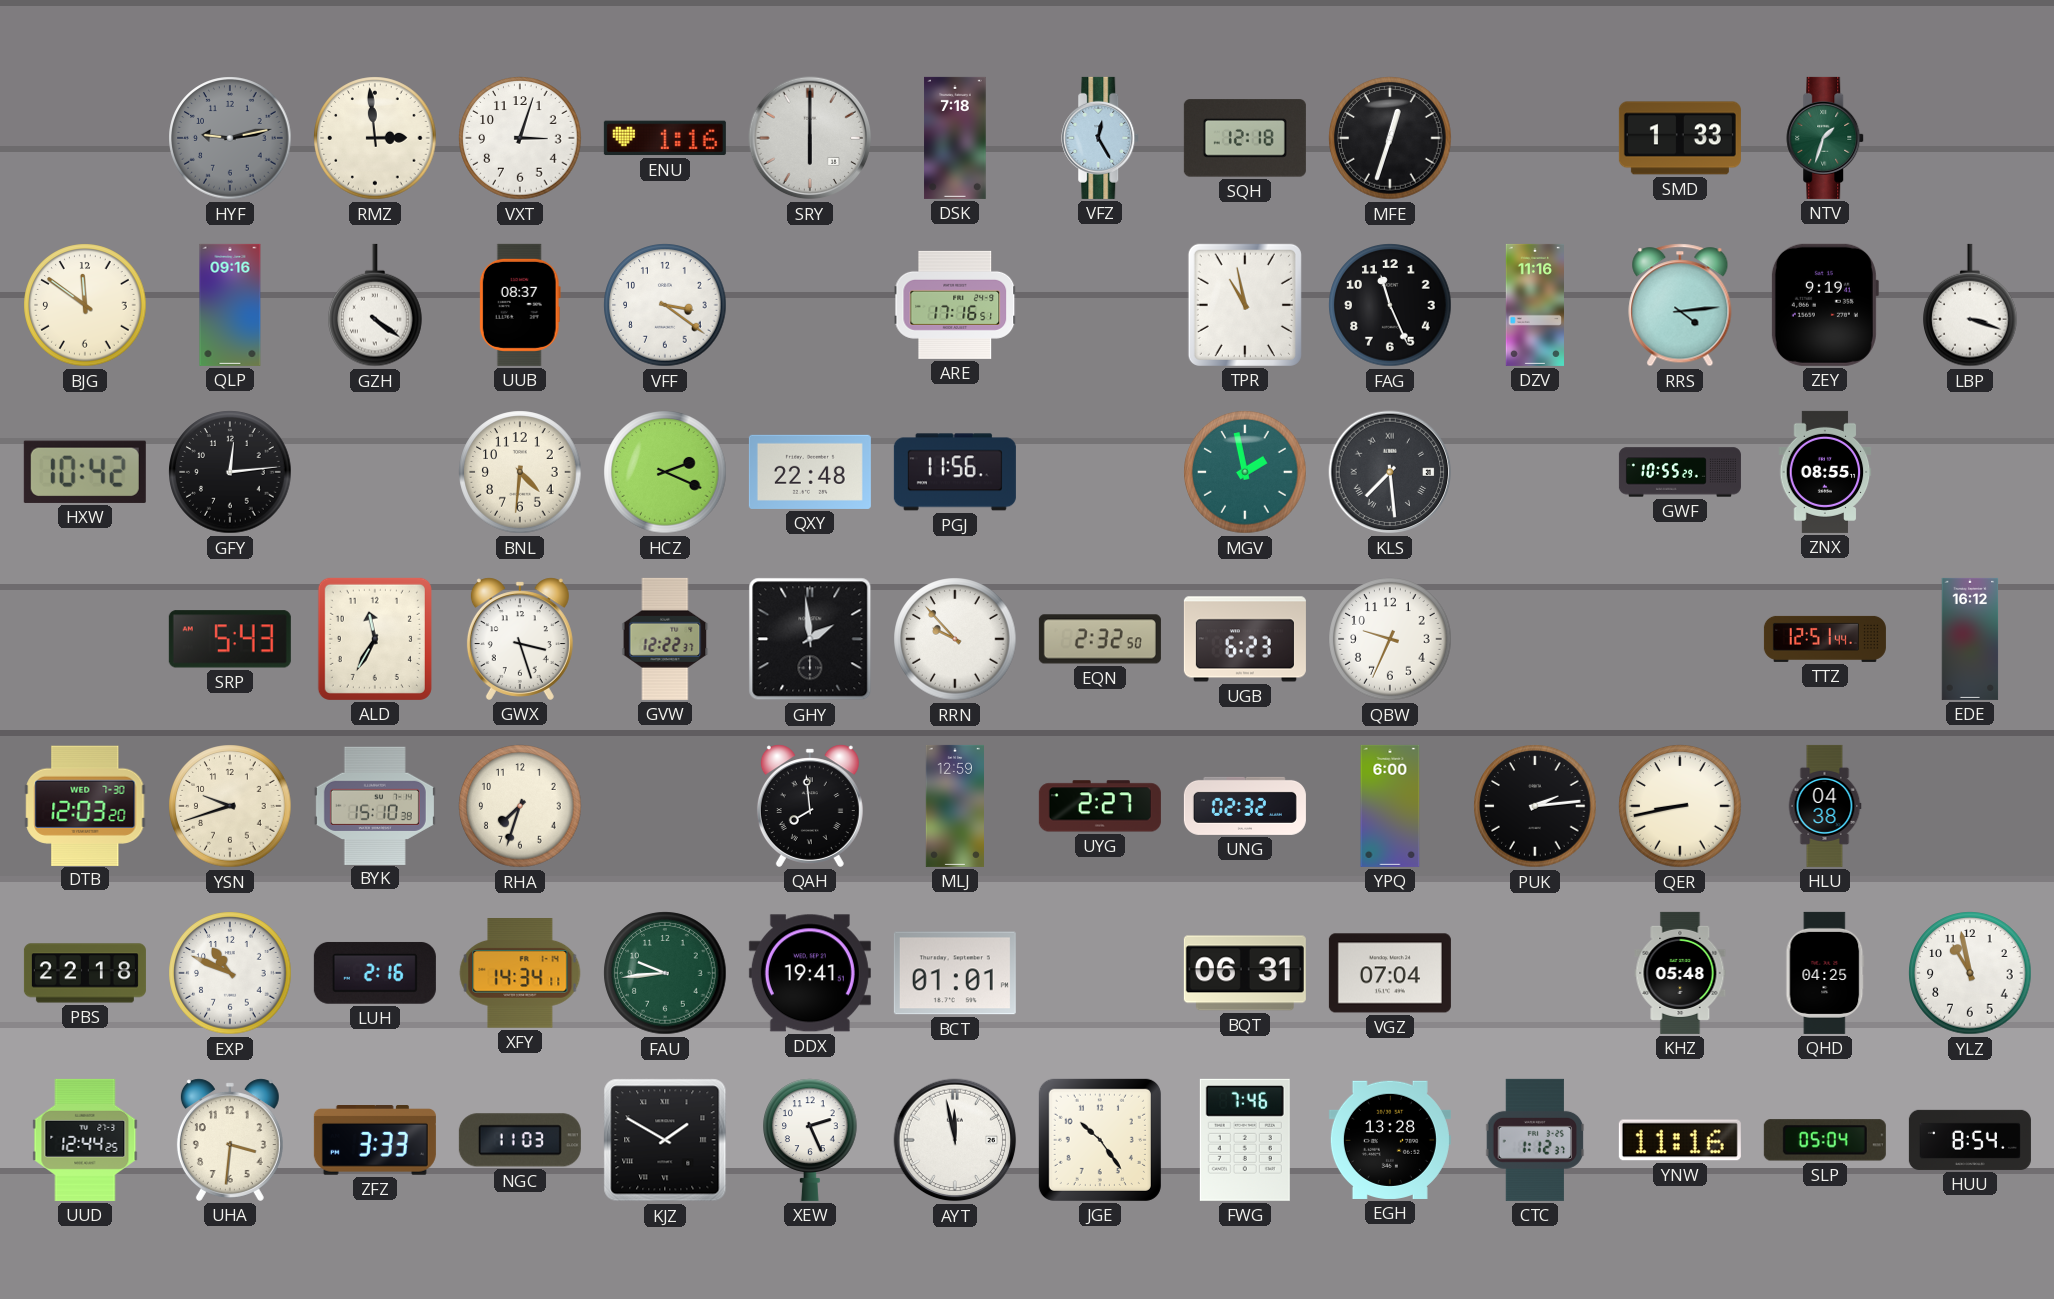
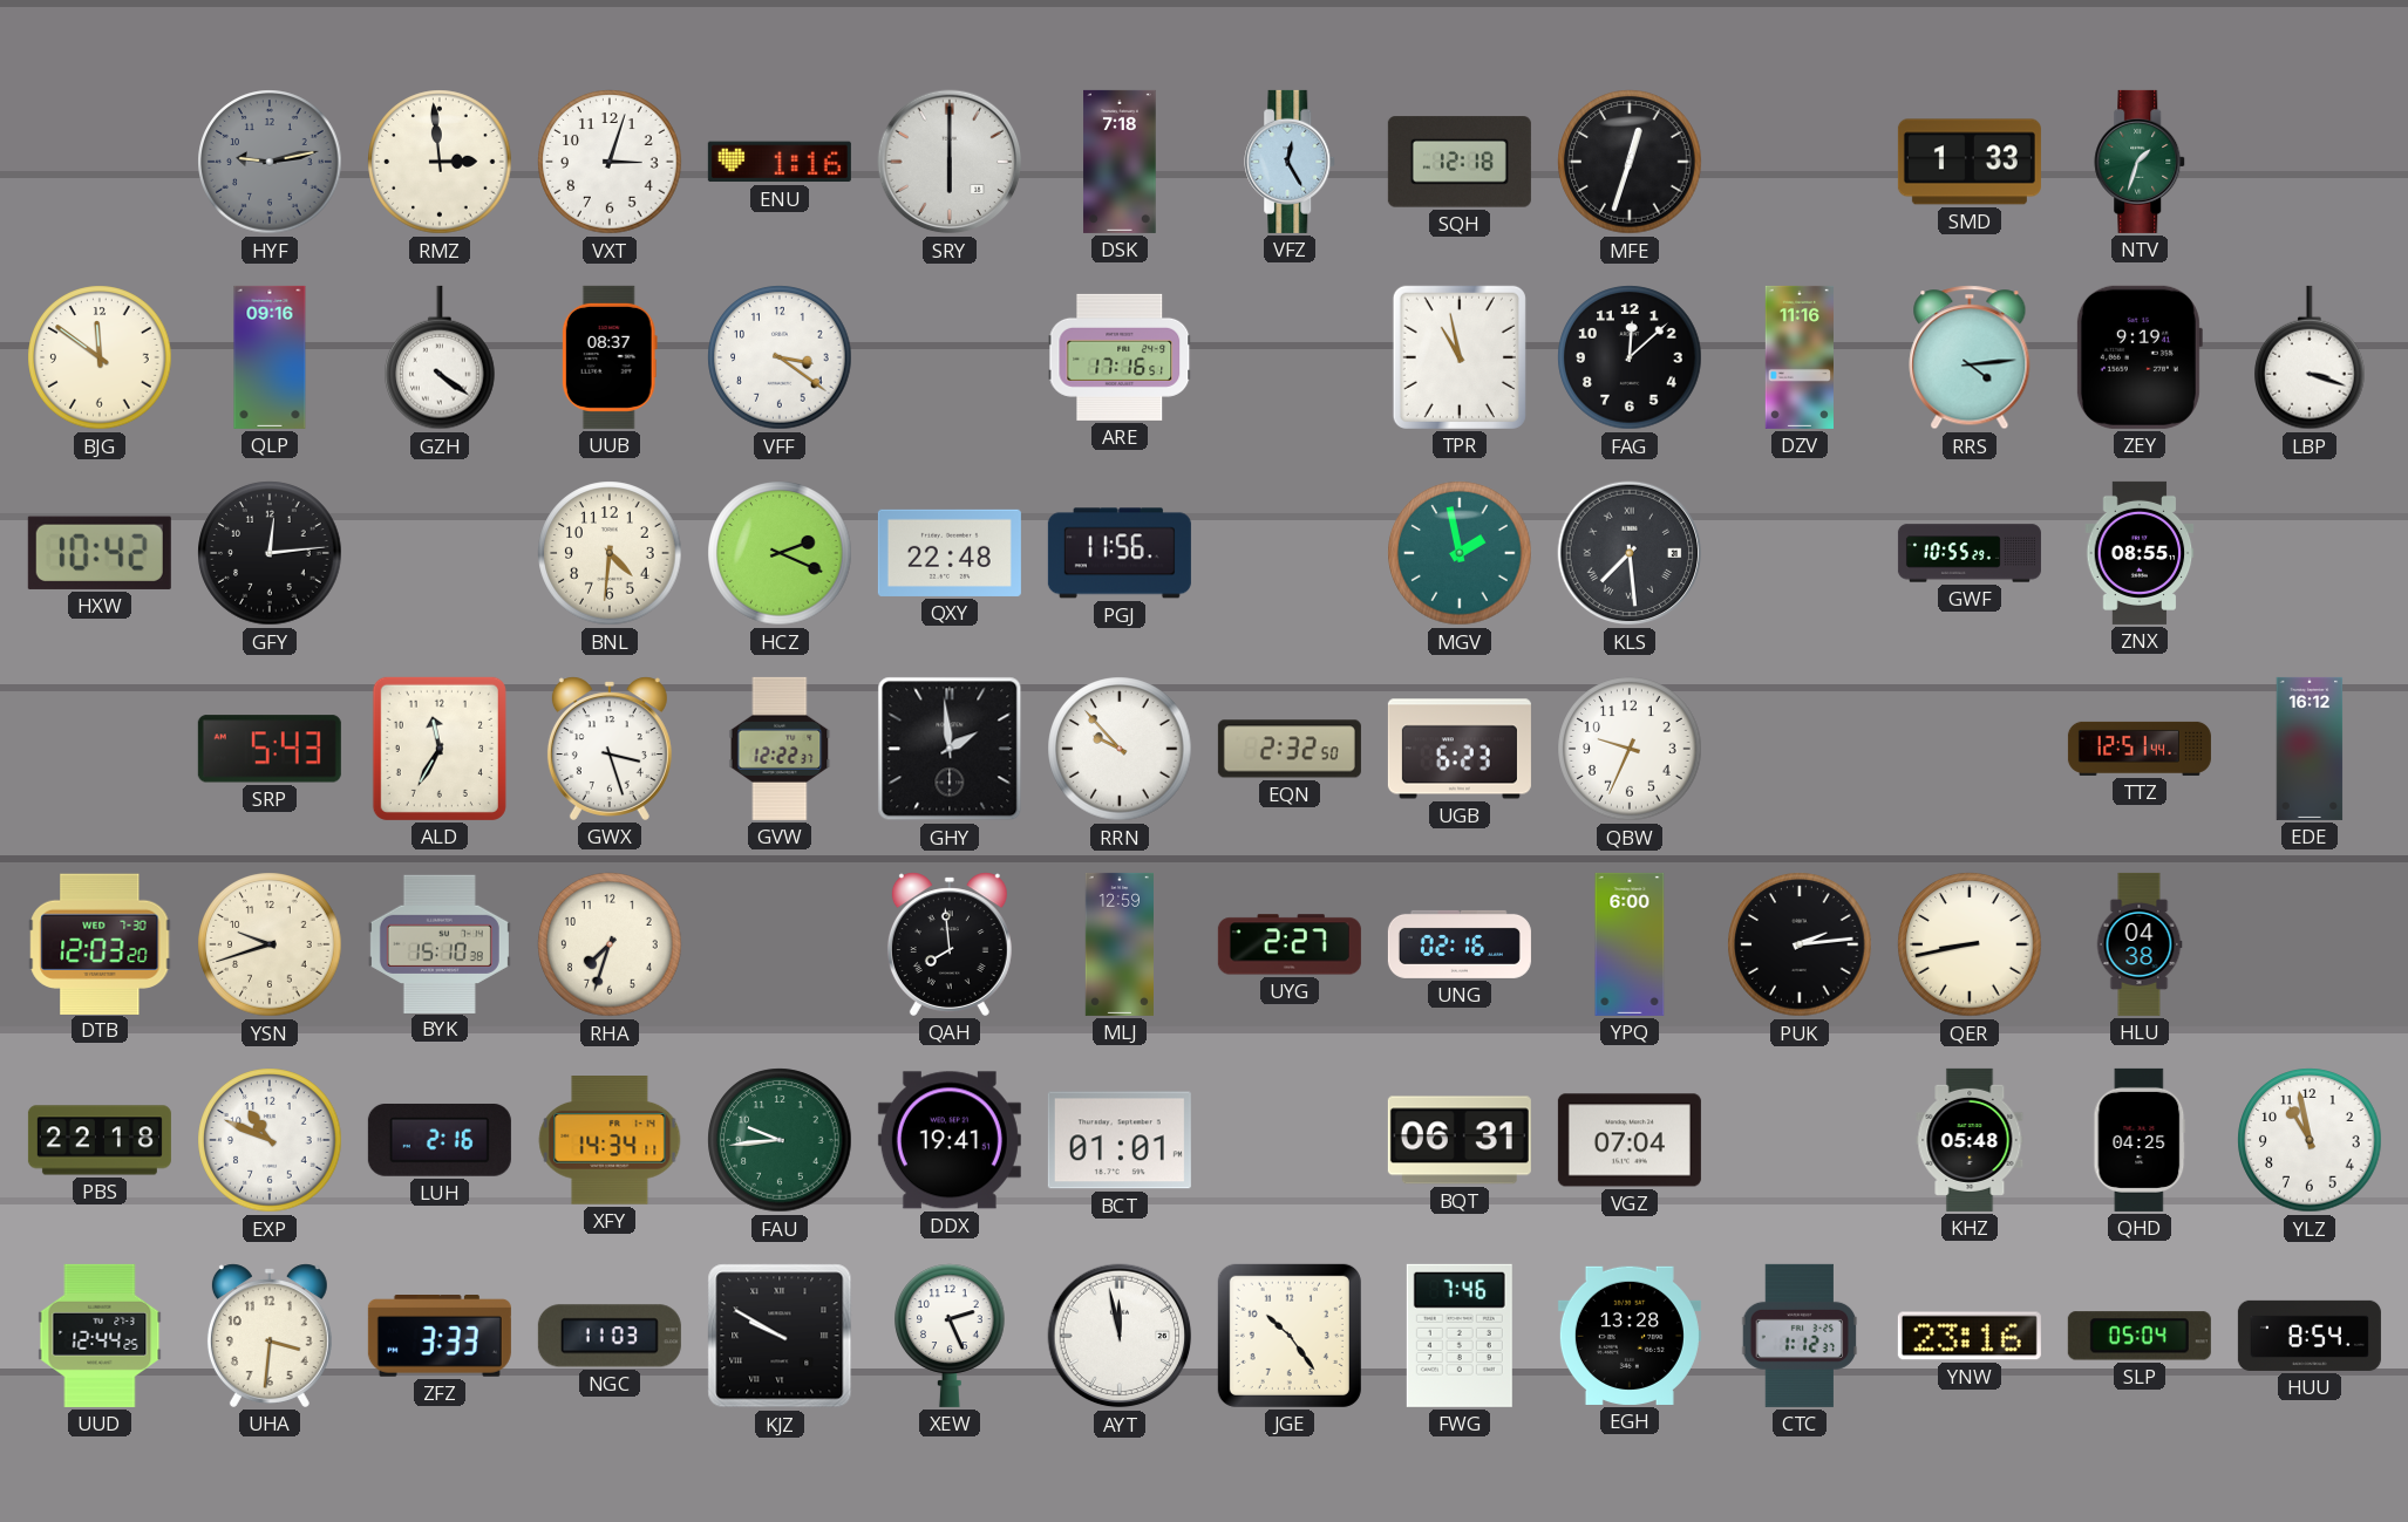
FAG: 11:26 -> 12:08 (1630, 357)
UNG: 02:32 -> 02:16 (1460, 944)
KJZ: 1:50 -> 9:50 (780, 1336)
YNW: 11:16 -> 23:16 (1970, 1336)
